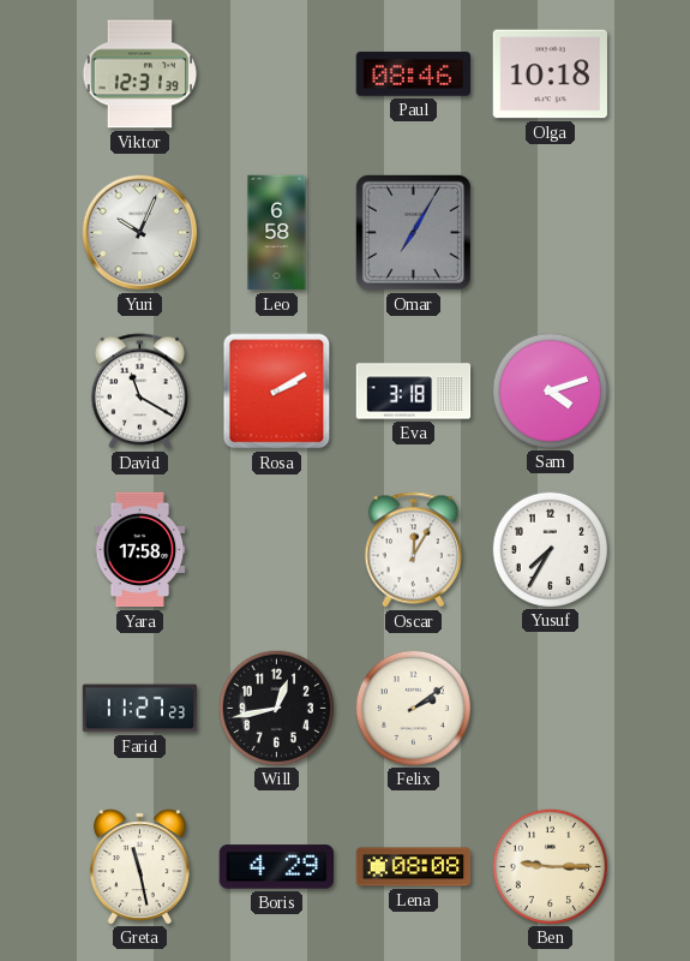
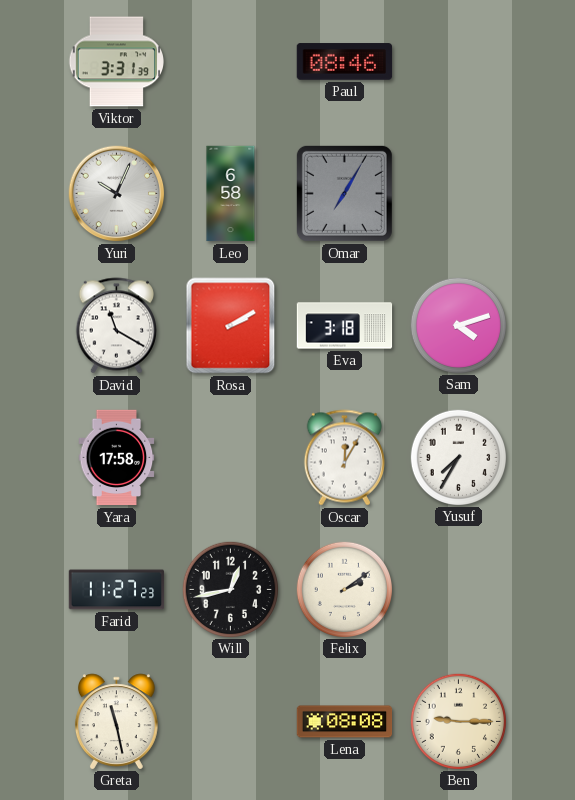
Viktor: 12:31 -> 3:31 (117, 62)
Olga: 10:18 -> none (550, 74)
Boris: 4:29 -> none (276, 867)
